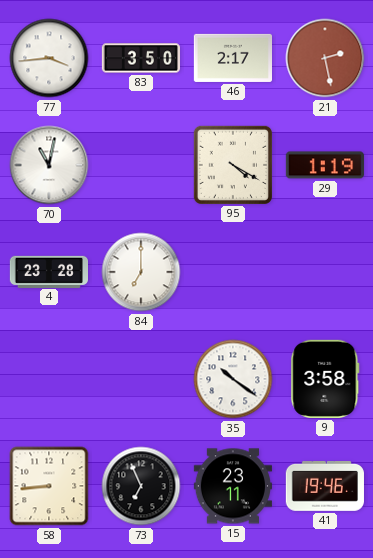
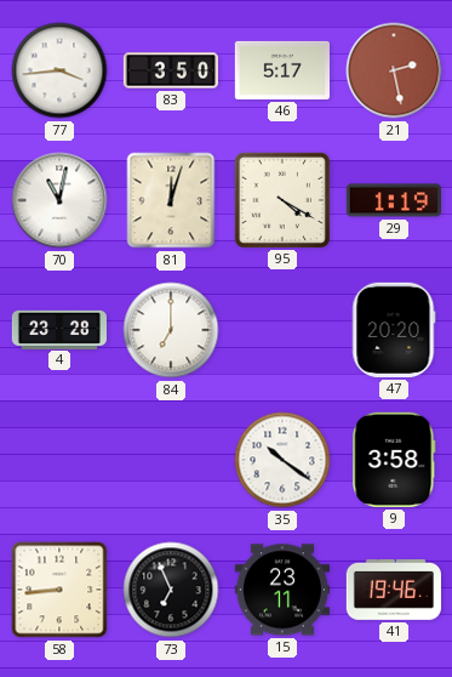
46: 2:17 -> 5:17 (281, 70)
81: none -> 12:03 (171, 200)
47: none -> 20:20 (394, 330)
